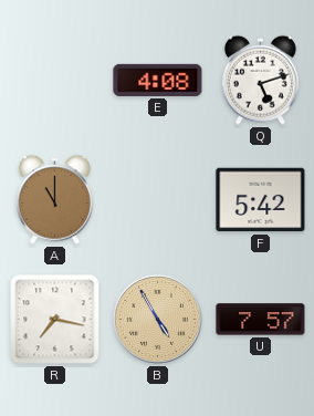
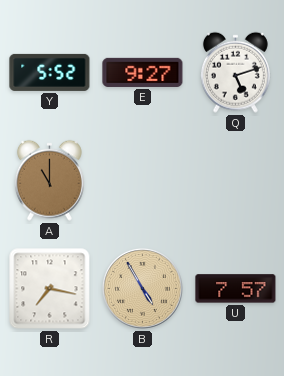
Y: none -> 5:52 (50, 72)
E: 4:08 -> 9:27 (143, 72)
F: 5:42 -> none (261, 200)
